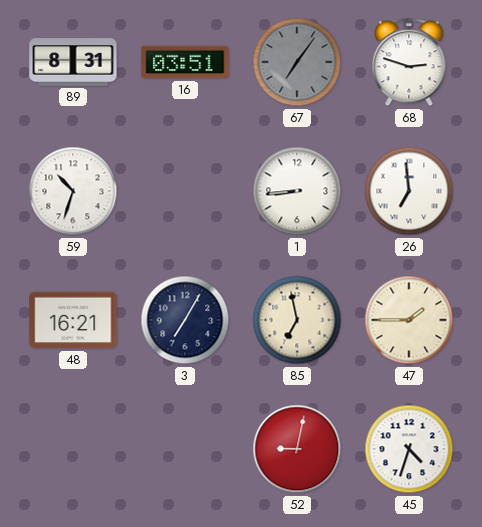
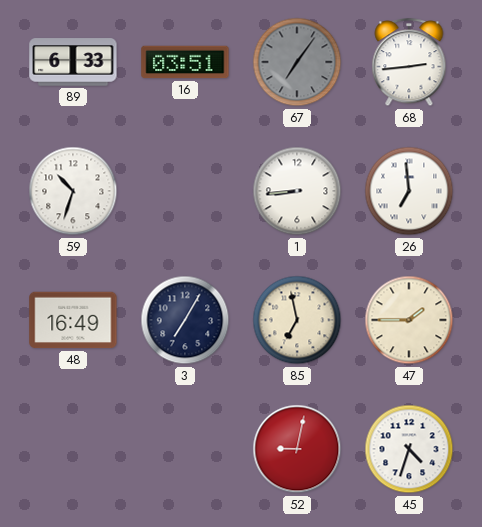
89: 8:31 -> 6:33 (73, 62)
68: 2:48 -> 2:44 (409, 63)
48: 16:21 -> 16:49 (73, 320)
